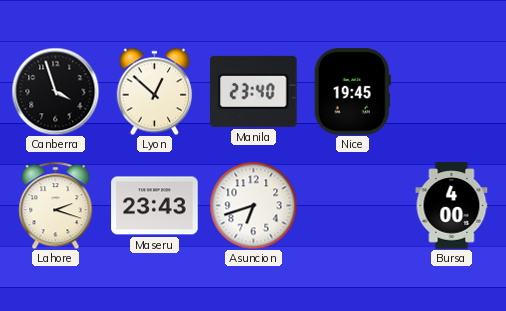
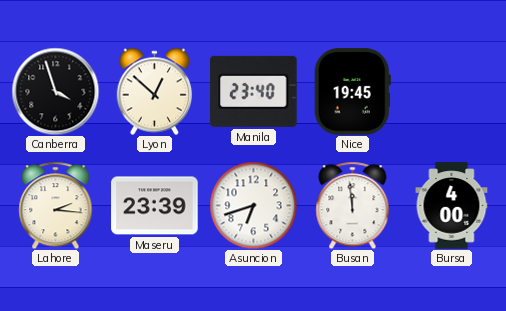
Lahore: 2:18 -> 2:16 (56, 205)
Maseru: 23:43 -> 23:39 (155, 206)
Busan: none -> 11:59 (353, 205)
